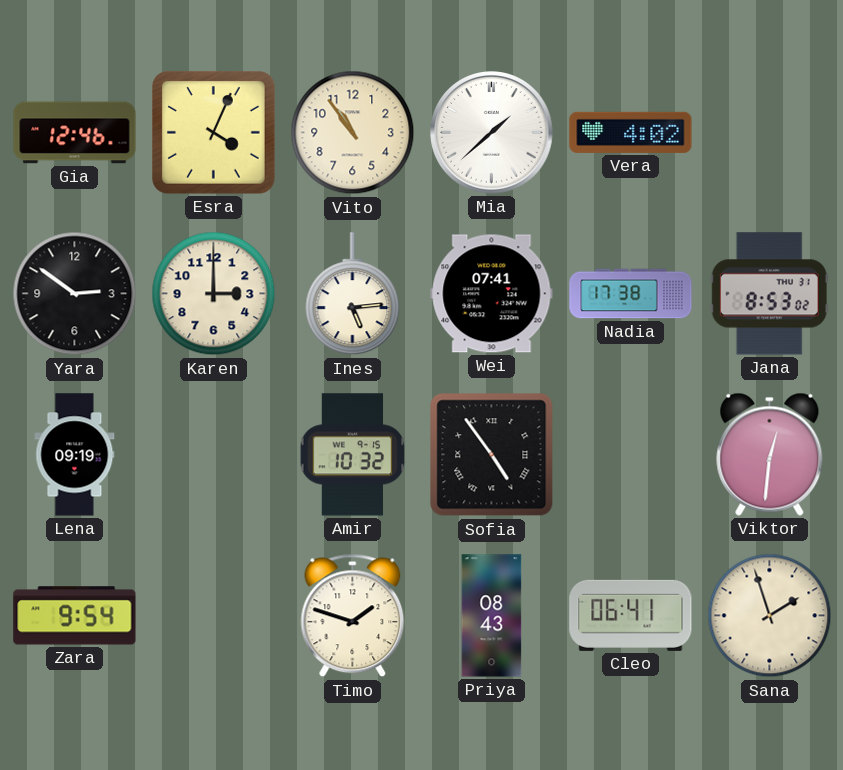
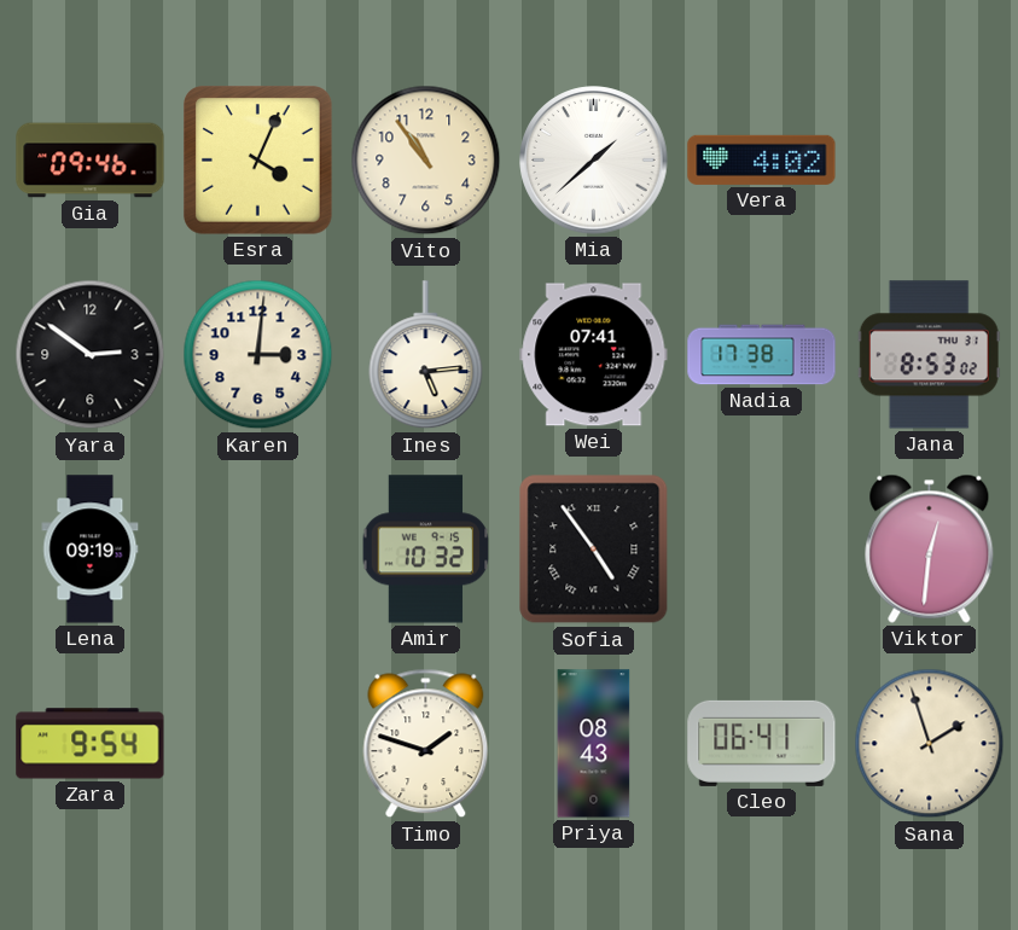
Gia: 12:46 -> 09:46 (91, 161)
Karen: 3:00 -> 3:01 (258, 355)
